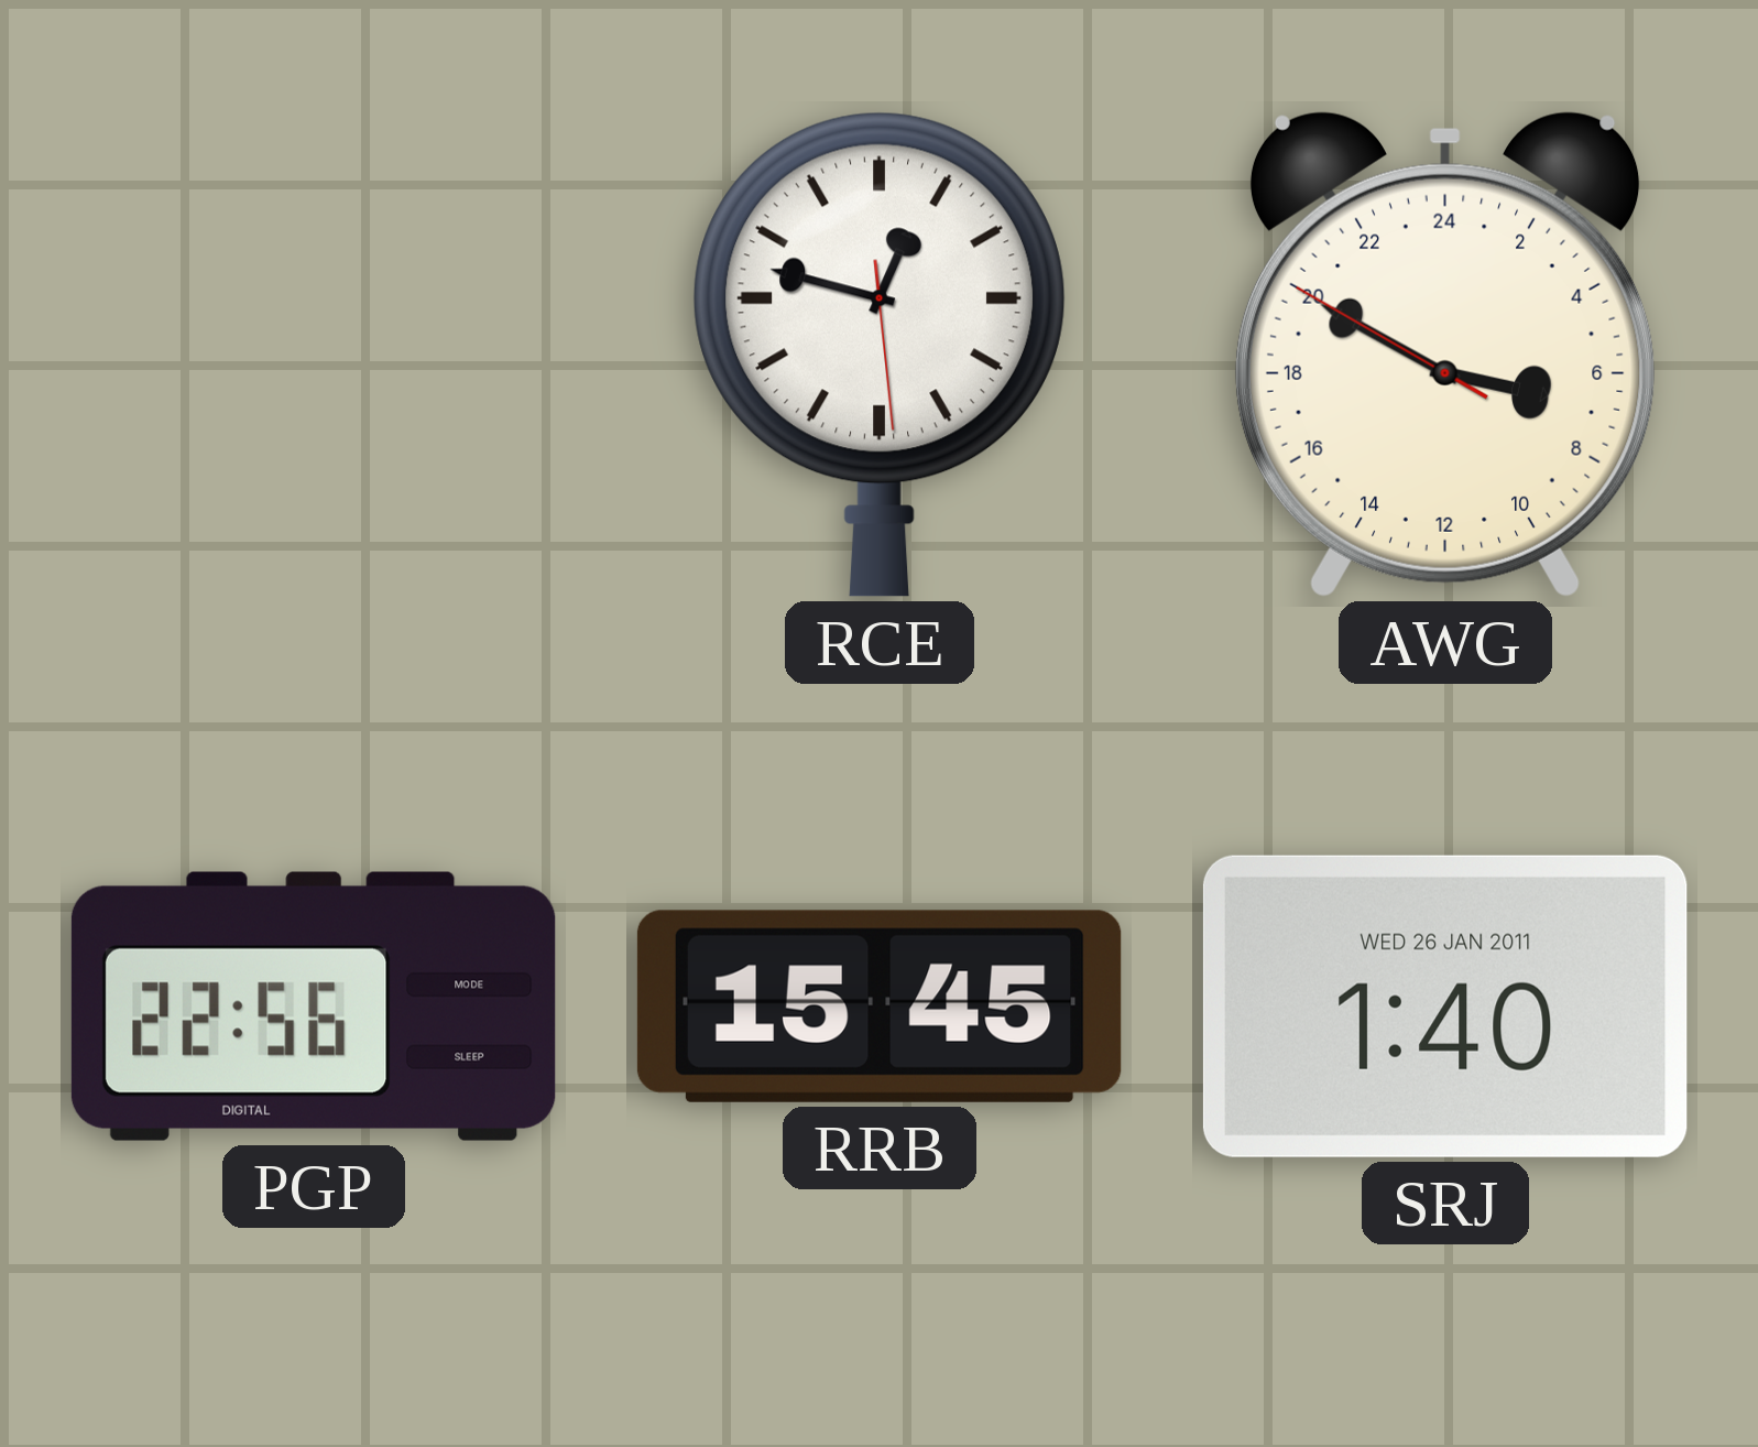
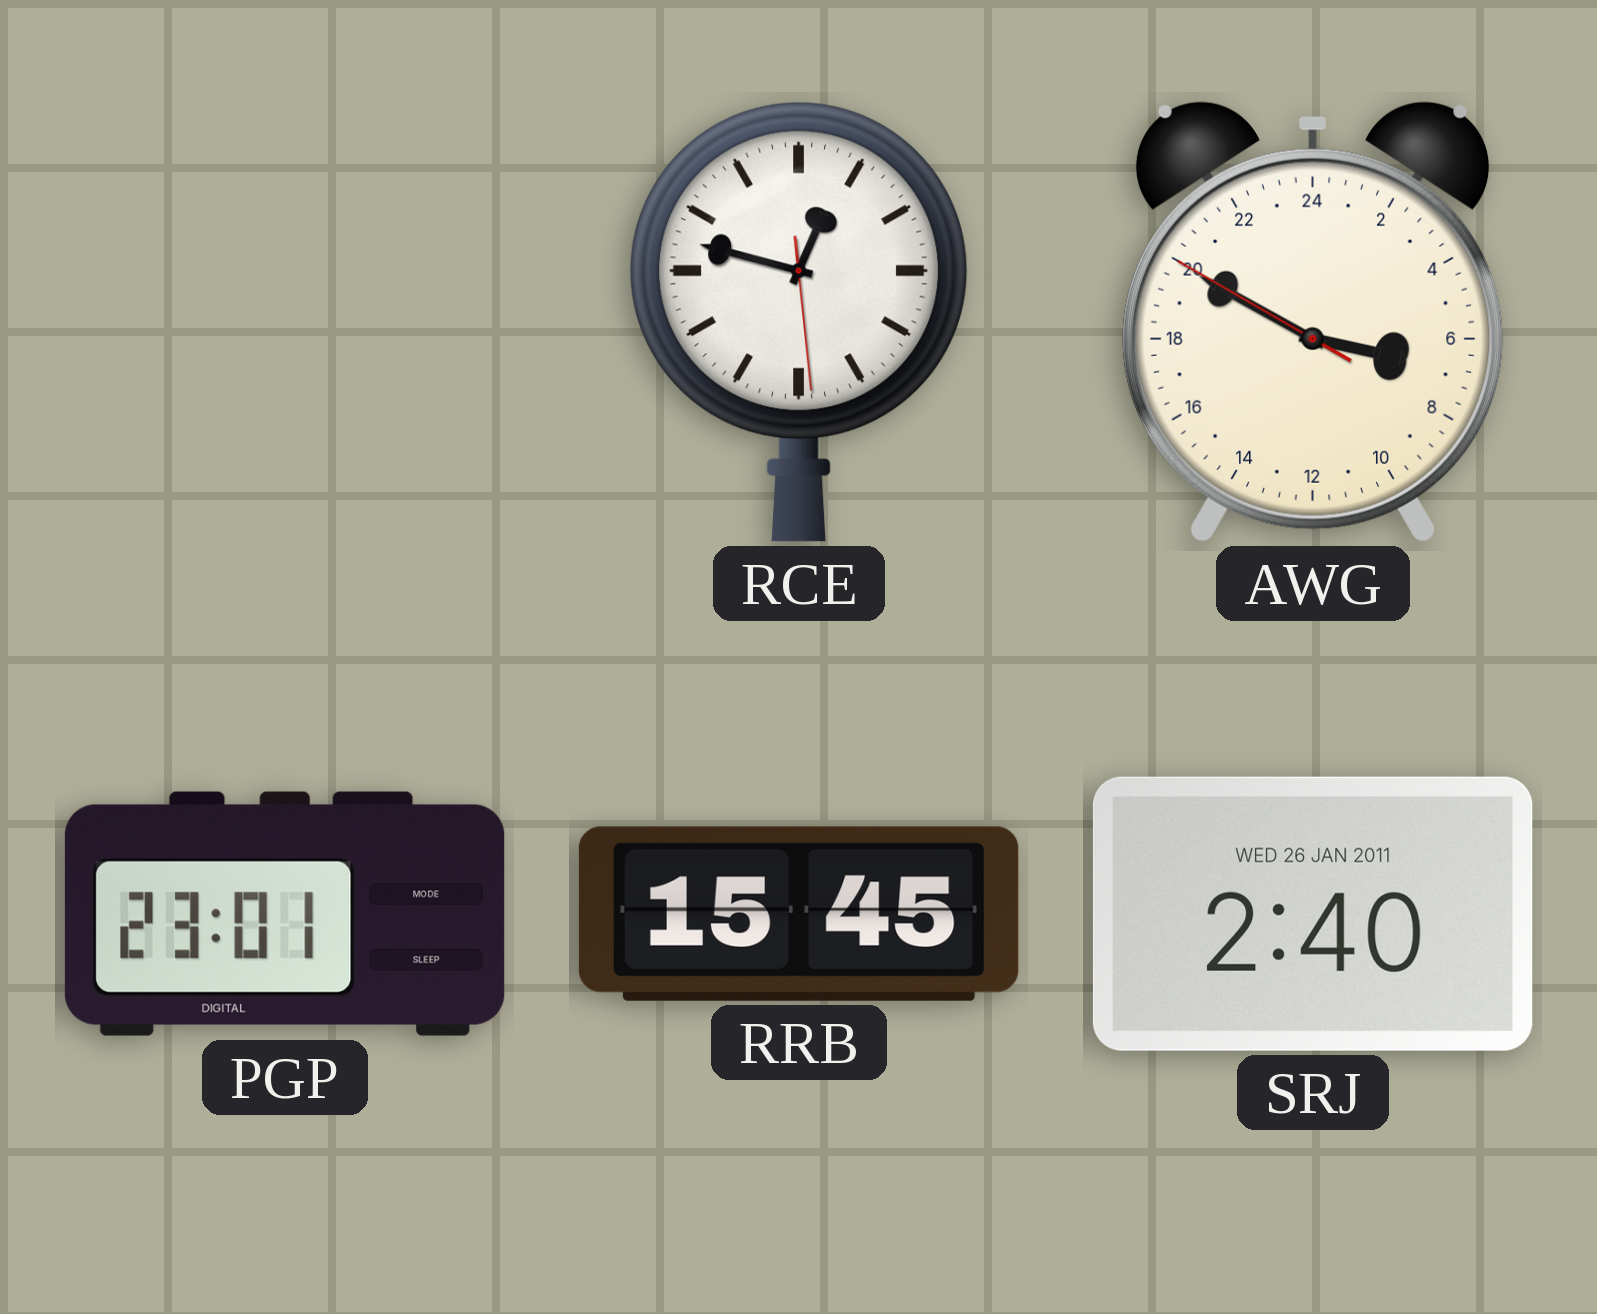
PGP: 22:56 -> 23:01 (285, 914)
SRJ: 1:40 -> 2:40 (1313, 914)
